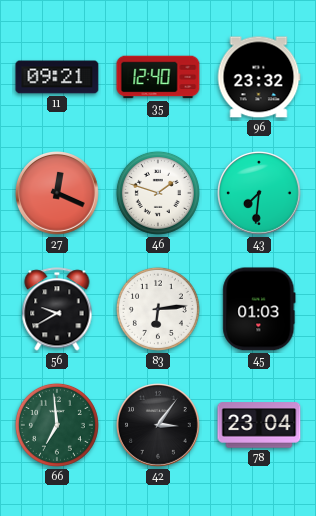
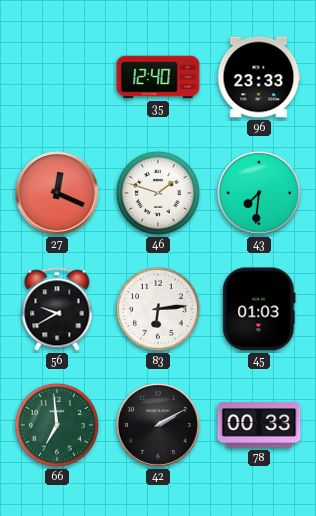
11: 09:21 -> none (57, 77)
96: 23:32 -> 23:33 (259, 77)
42: 3:06 -> 2:10 (159, 426)
78: 23:04 -> 00:33 (259, 425)
